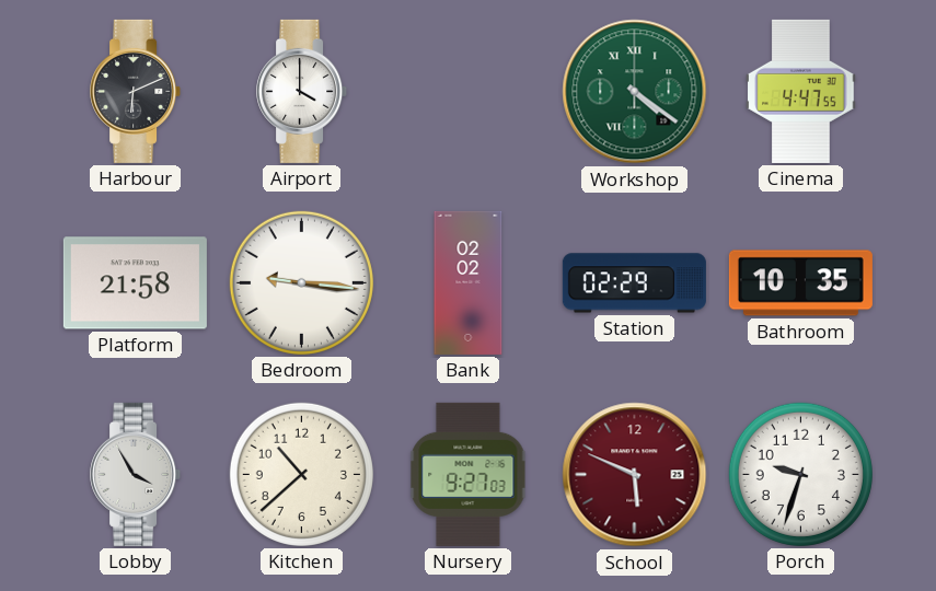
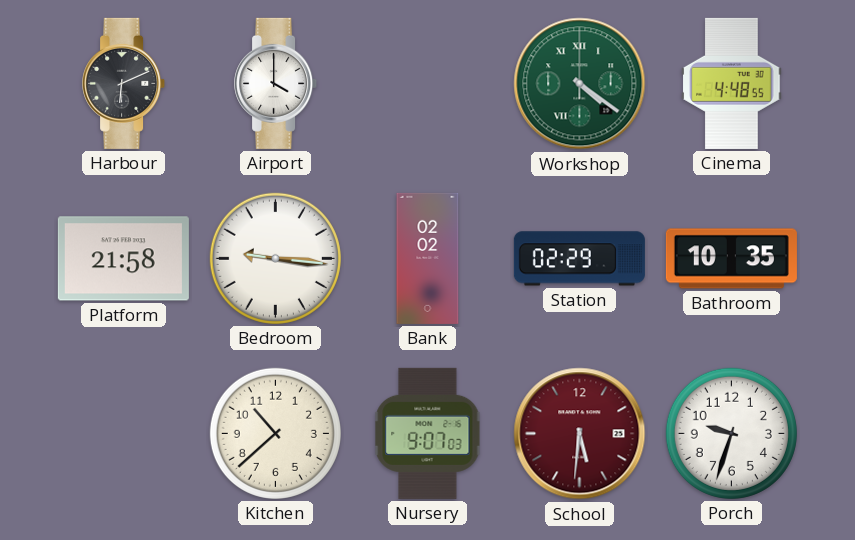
Cinema: 4:47 -> 4:48 (732, 83)
Lobby: 3:55 -> none (136, 474)
Nursery: 9:27 -> 9:07 (428, 433)
School: 5:49 -> 5:31 (580, 434)
